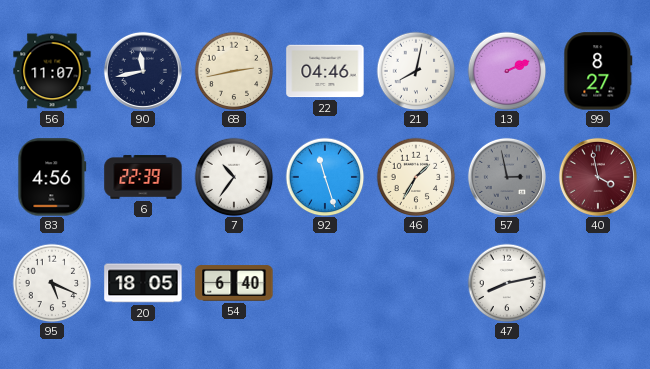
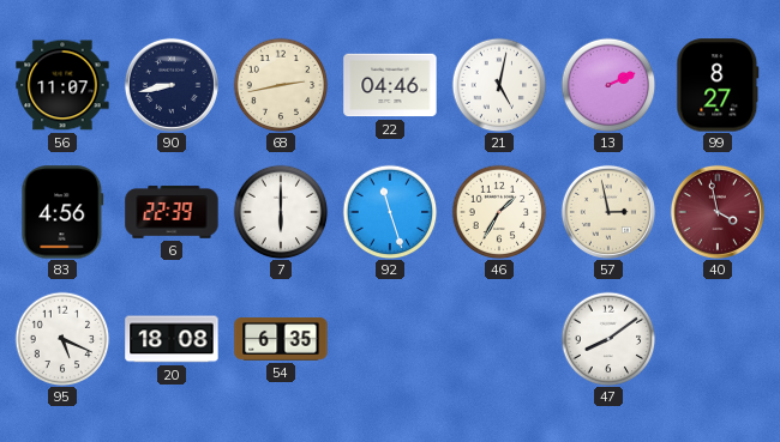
90: 11:43 -> 8:43 (172, 85)
21: 8:02 -> 5:02 (499, 85)
7: 10:36 -> 6:00 (281, 212)
57 dial: grey -> cream (608, 212)
20: 18:05 -> 18:08 (172, 339)
54: 6:40 -> 6:35 (281, 339)
47: 8:13 -> 8:09 (608, 339)
